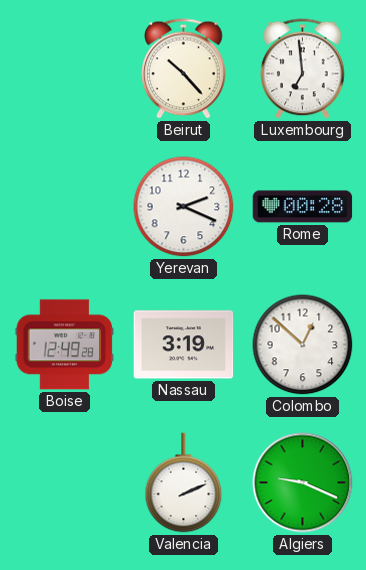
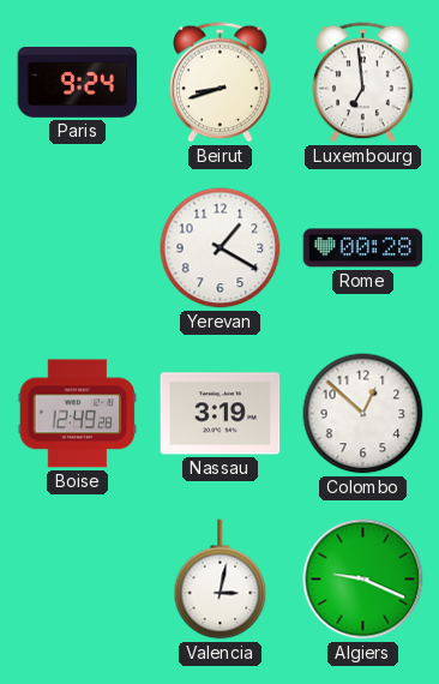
Paris: none -> 9:24 (78, 82)
Beirut: 10:23 -> 8:42 (221, 83)
Yerevan: 2:19 -> 1:20 (221, 248)
Valencia: 2:11 -> 3:02 (221, 580)
